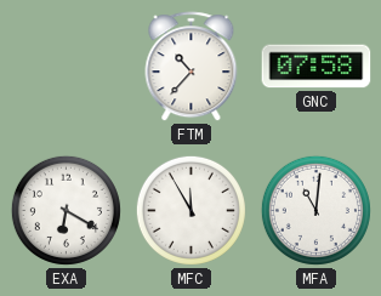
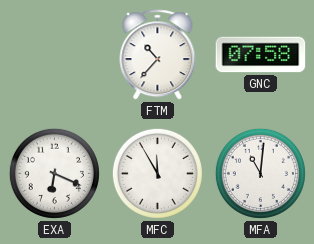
EXA: 6:20 -> 6:19 (54, 173)
